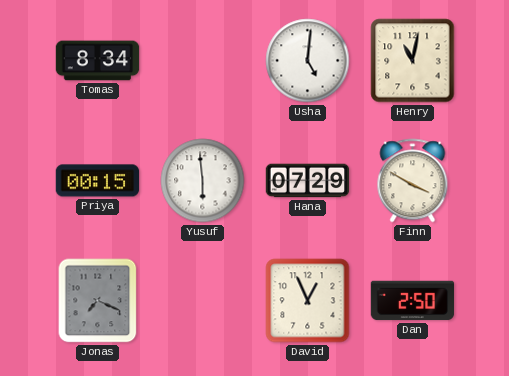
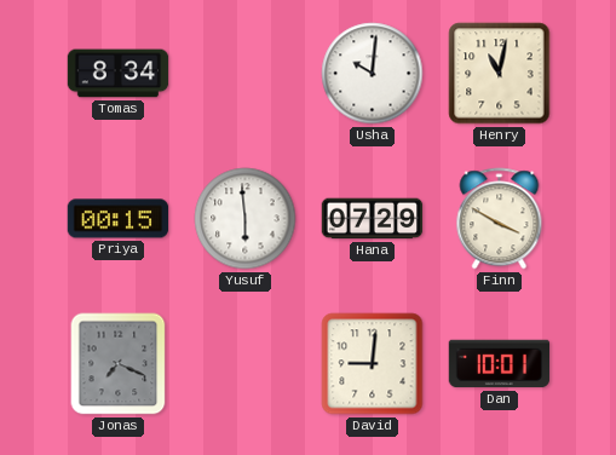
Usha: 5:01 -> 10:01 (373, 74)
David: 12:56 -> 9:01 (373, 364)
Dan: 2:50 -> 10:01 (500, 364)
